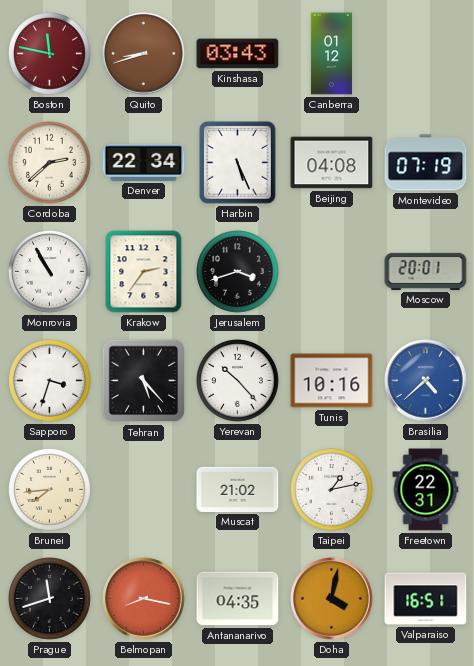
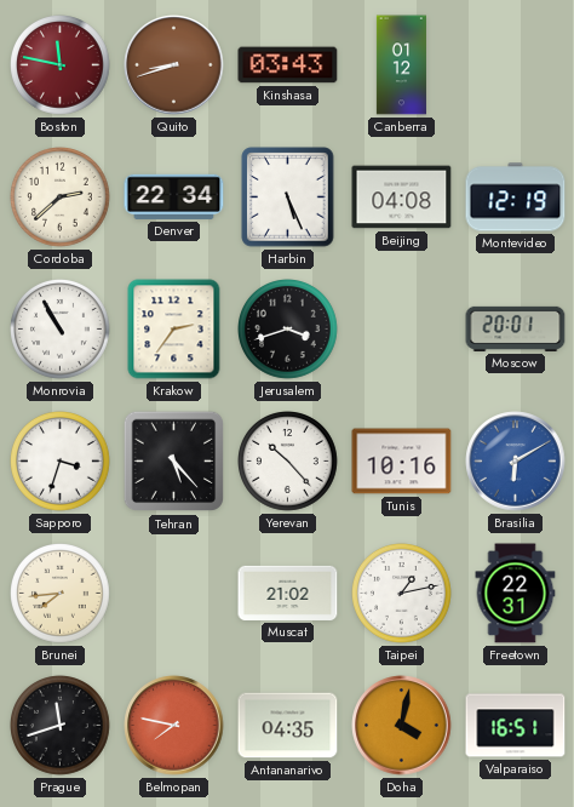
Montevideo: 07:19 -> 12:19 (516, 198)
Brasilia: 4:38 -> 6:10 (516, 462)
Belmopan: 8:17 -> 7:47 (174, 726)
